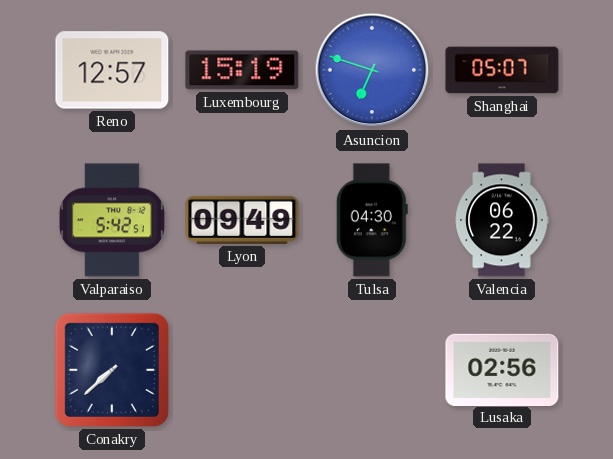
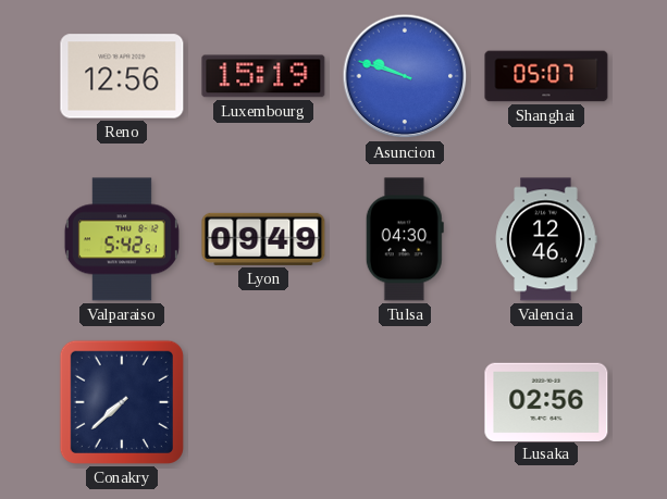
Reno: 12:57 -> 12:56 (122, 76)
Asuncion: 6:48 -> 9:48 (405, 76)
Valencia: 06:22 -> 12:46 (546, 239)
